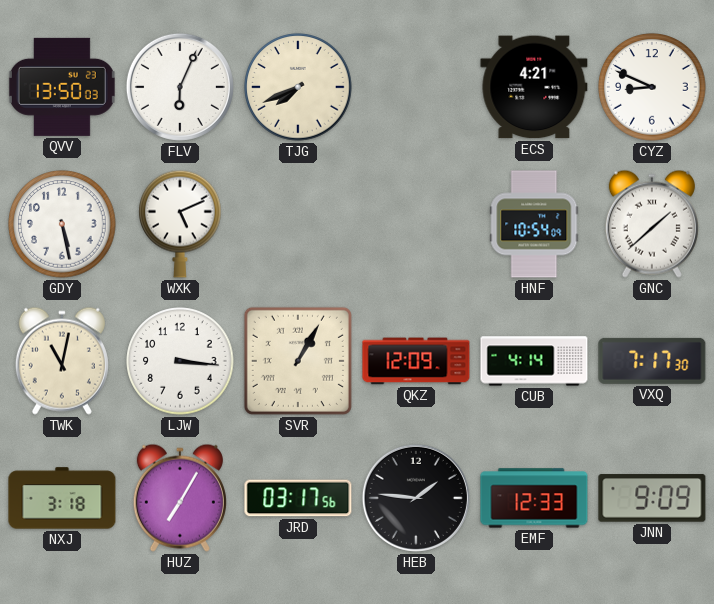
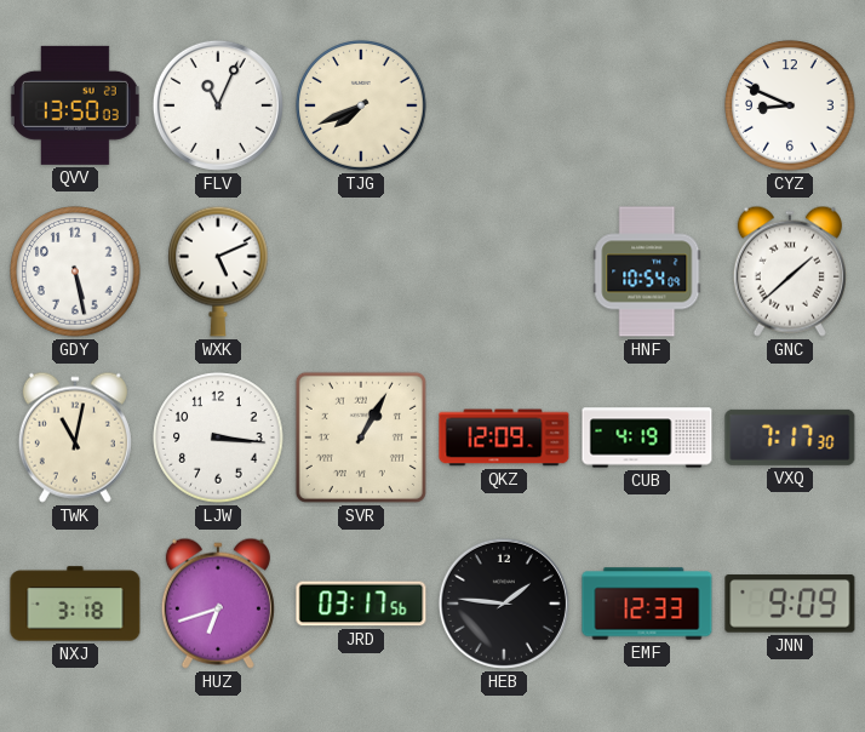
FLV: 6:04 -> 11:04 (218, 105)
ECS: 4:21 -> none (534, 87)
CUB: 4:14 -> 4:19 (647, 438)
HUZ: 7:05 -> 6:42 (218, 604)
